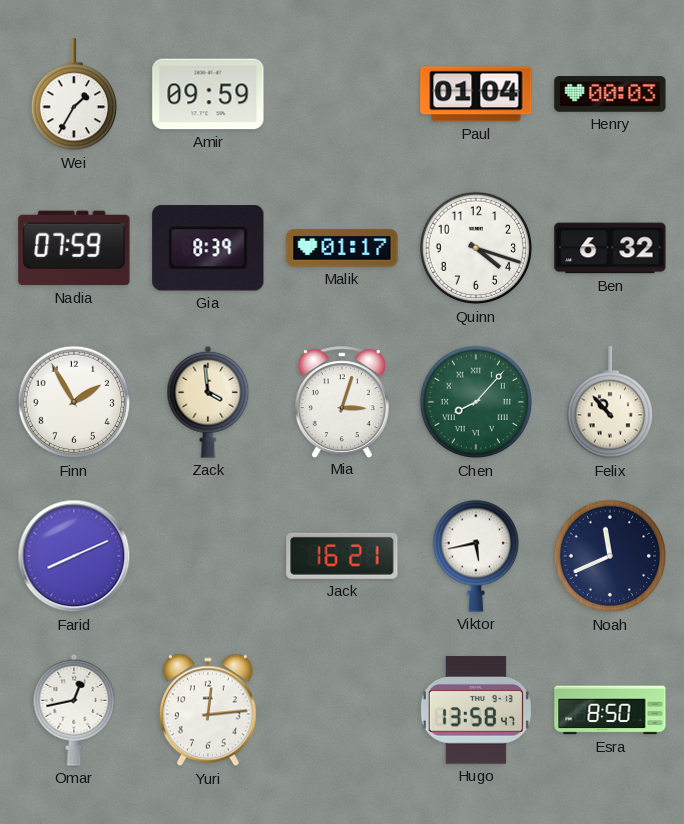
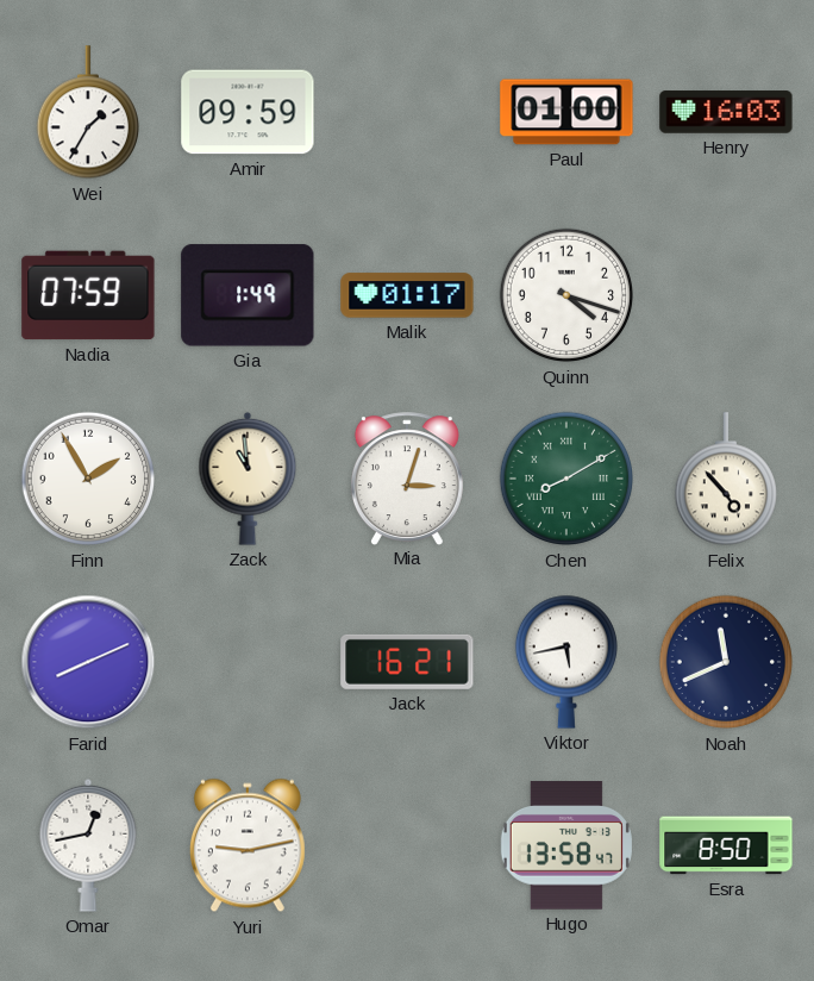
Paul: 01:04 -> 01:00 (566, 112)
Henry: 00:03 -> 16:03 (726, 112)
Gia: 8:39 -> 1:49 (248, 295)
Ben: 6:32 -> none (610, 248)
Zack: 3:59 -> 10:59 (248, 479)
Chen: 8:07 -> 8:10 (566, 479)
Felix: 10:53 -> 4:53 (726, 480)
Yuri: 12:14 -> 9:13 (248, 845)
